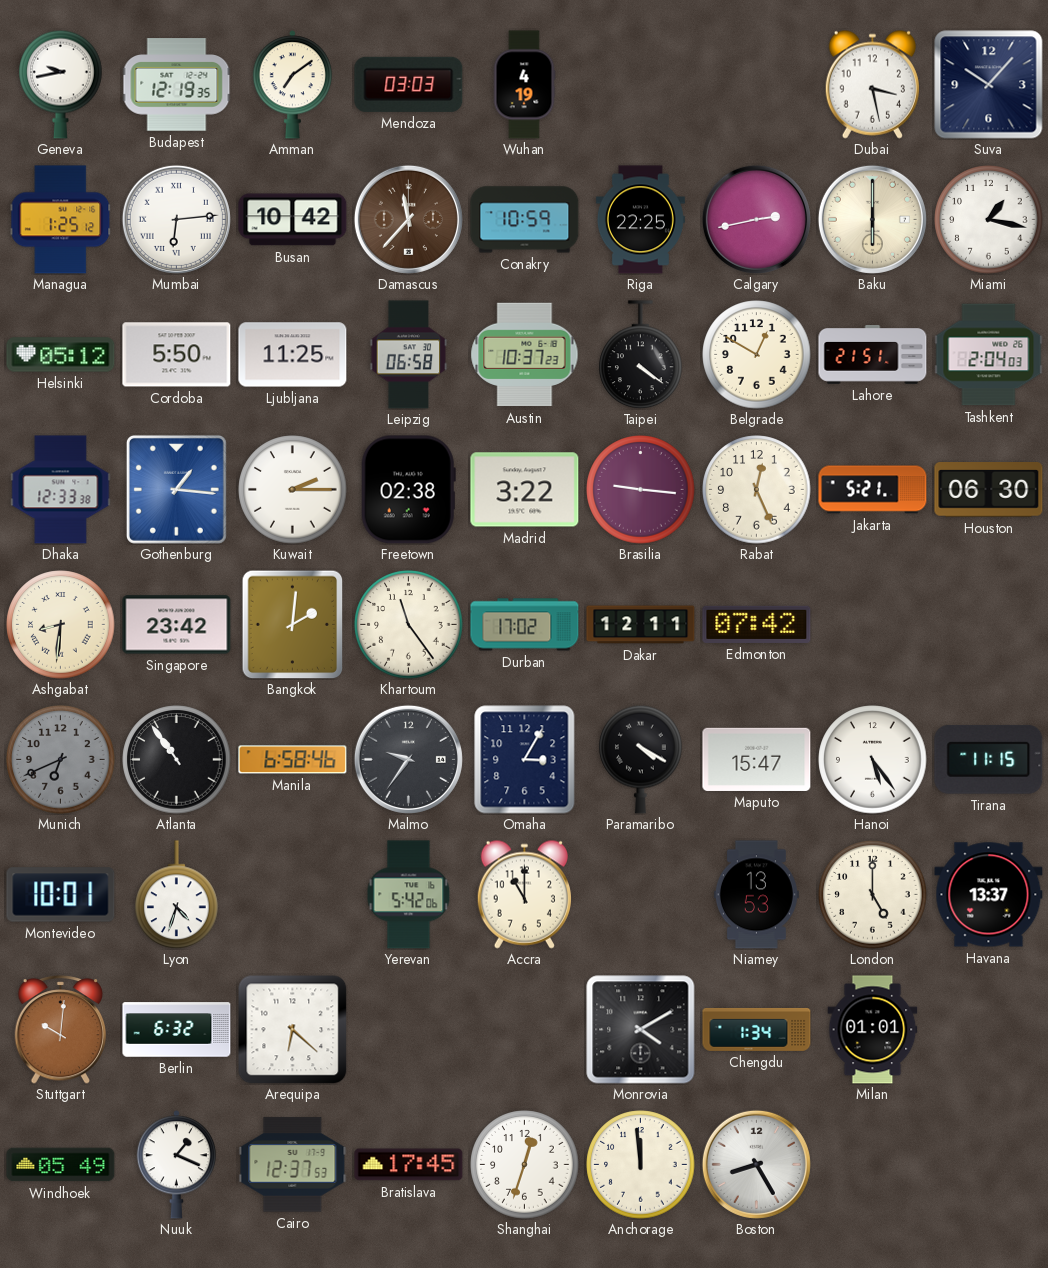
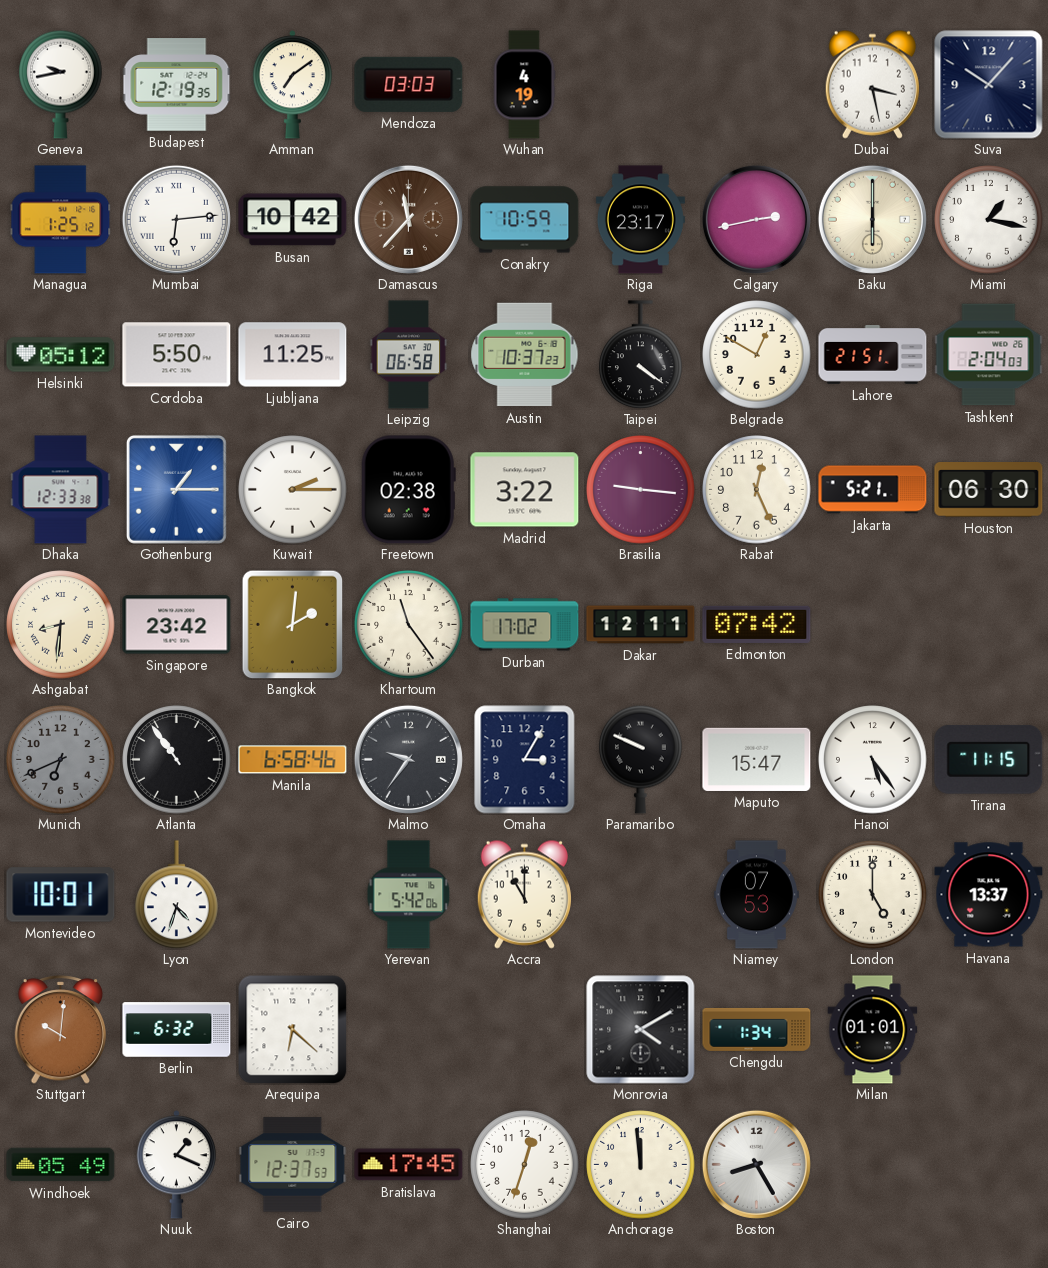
Riga: 22:25 -> 23:17 (640, 220)
Gothenburg: 1:16 -> 1:15 (176, 489)
Paramaribo: 4:20 -> 9:49 (641, 759)
Niamey: 13:53 -> 07:53 (756, 895)
